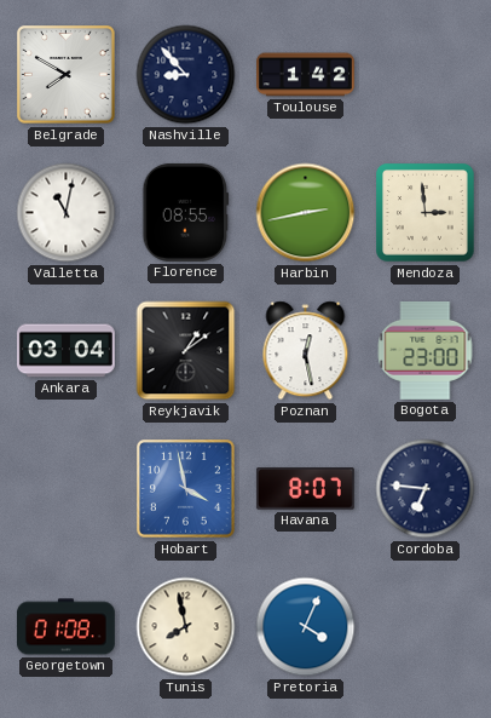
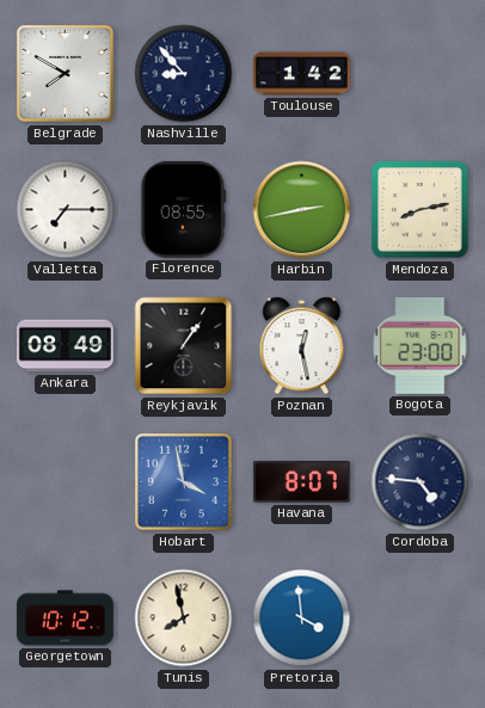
Valletta: 11:02 -> 7:15 (66, 210)
Mendoza: 2:59 -> 8:13 (420, 210)
Ankara: 03:04 -> 08:49 (66, 346)
Reykjavik: 1:09 -> 1:06 (184, 346)
Cordoba: 6:46 -> 4:46 (420, 482)
Georgetown: 01:08 -> 10:12 (65, 618)
Pretoria: 4:04 -> 3:59 (302, 618)
